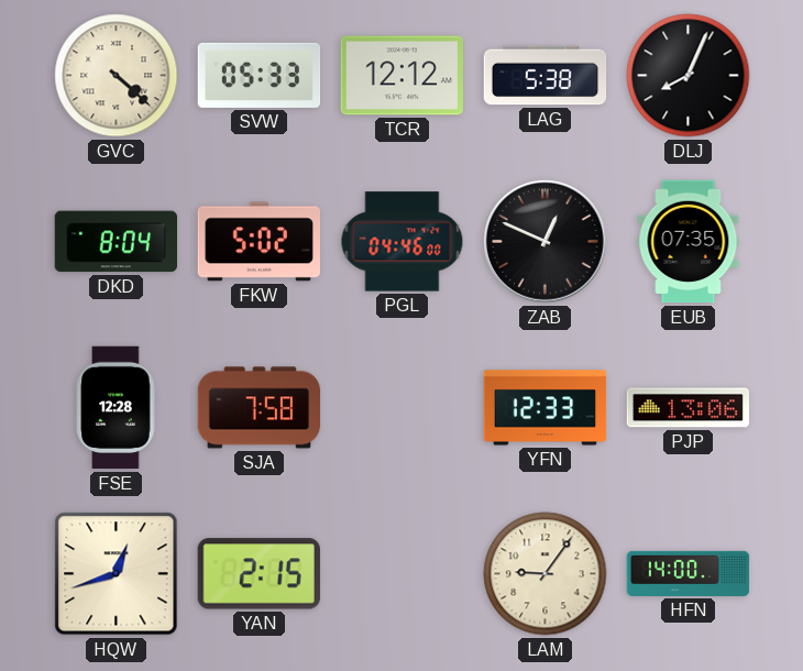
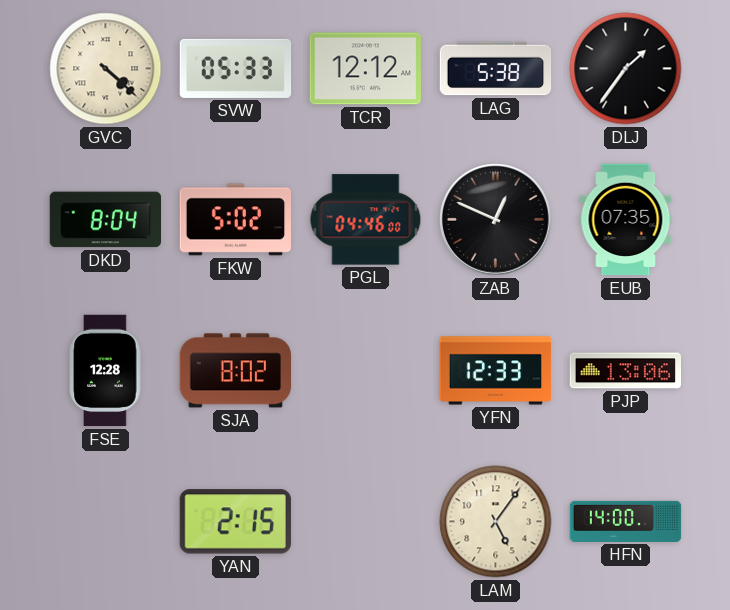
DLJ: 8:04 -> 1:36 (626, 69)
SJA: 7:58 -> 8:02 (236, 371)
HQW: 12:42 -> none (117, 574)
LAM: 9:06 -> 5:06 (496, 522)
